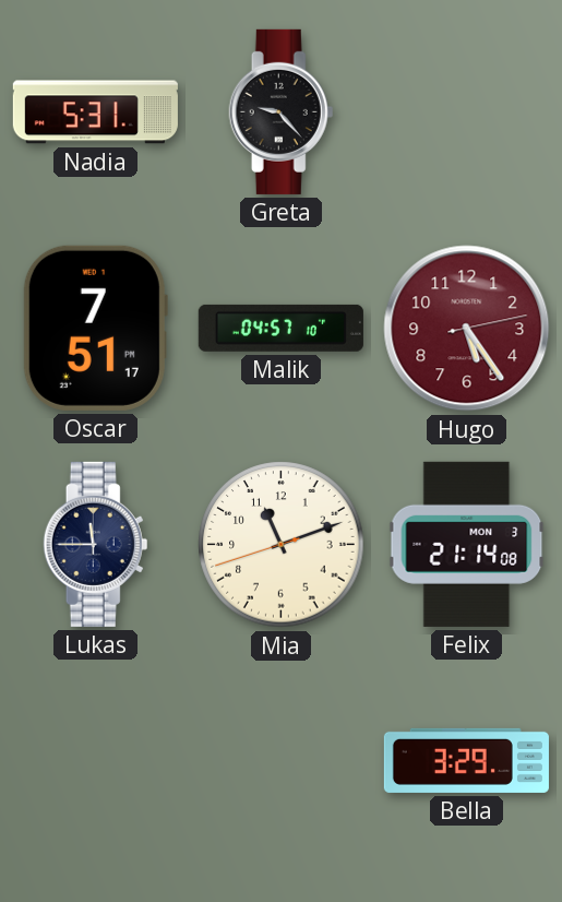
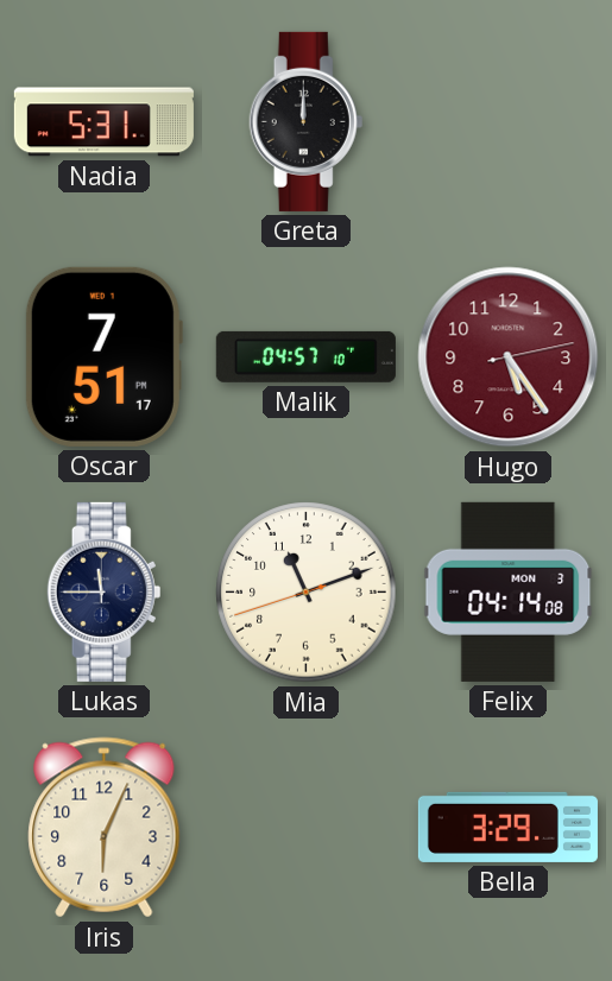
Greta: 9:23 -> 12:00 (307, 121)
Felix: 21:14 -> 04:14 (509, 591)
Iris: none -> 6:04 (105, 828)
